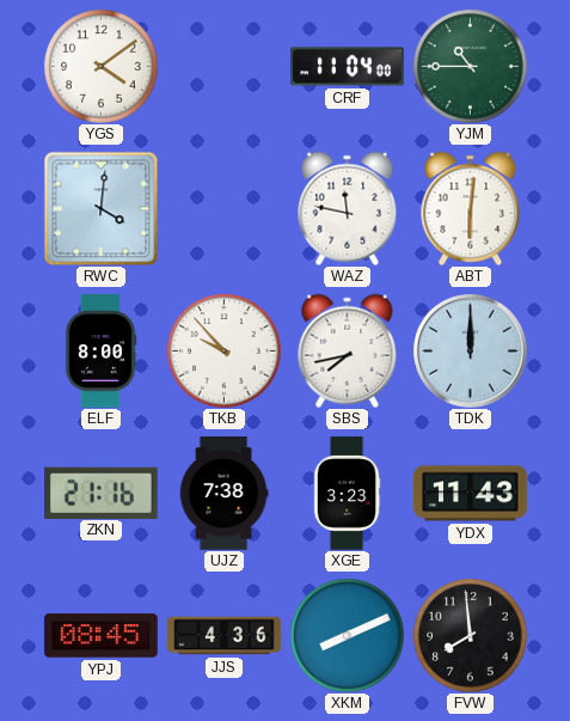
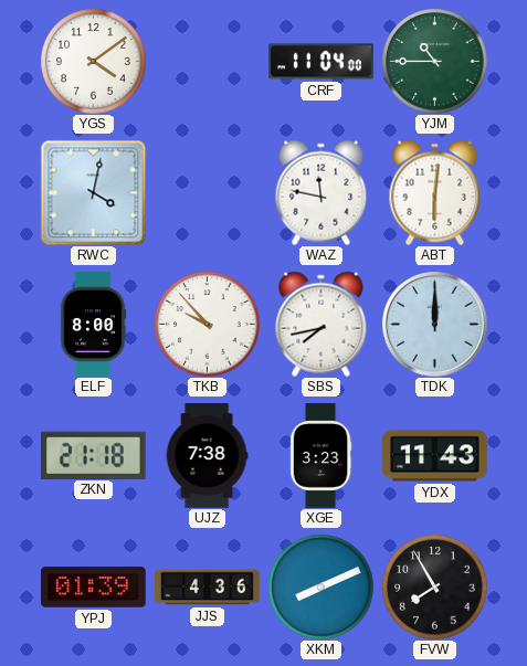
RWC: 4:01 -> 4:02 (93, 192)
ZKN: 21:16 -> 21:18 (94, 455)
YPJ: 08:45 -> 01:39 (94, 588)
FVW: 7:59 -> 7:55 (434, 586)
